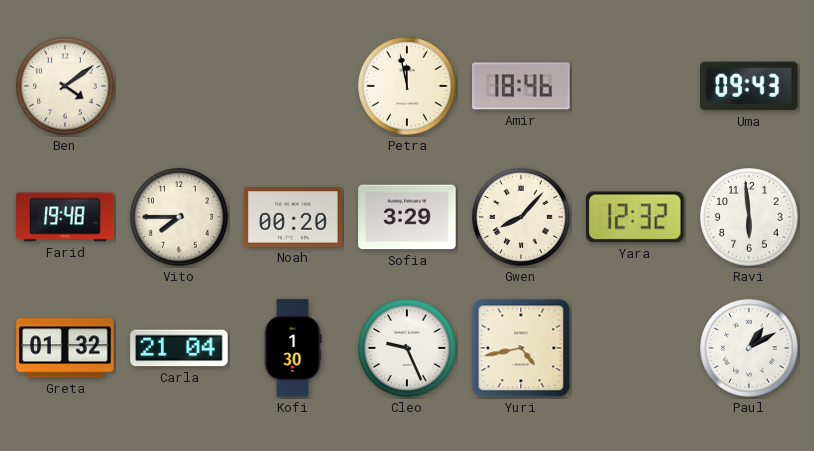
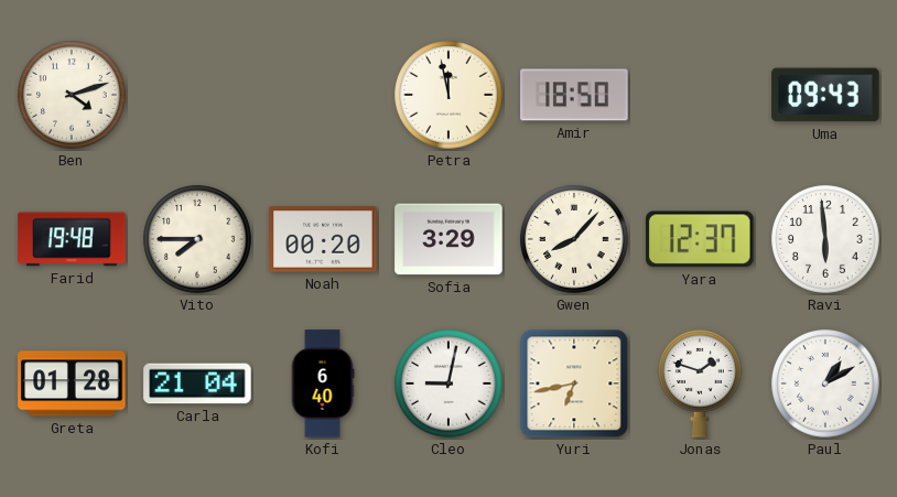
Ben: 4:09 -> 4:12 (72, 95)
Amir: 18:46 -> 18:50 (574, 95)
Yara: 12:32 -> 12:37 (701, 239)
Greta: 01:32 -> 01:28 (72, 383)
Kofi: 1:30 -> 6:40 (323, 383)
Cleo: 9:26 -> 9:02 (448, 383)
Yuri: 4:43 -> 6:43 (574, 383)
Jonas: none -> 1:48 (700, 385)
